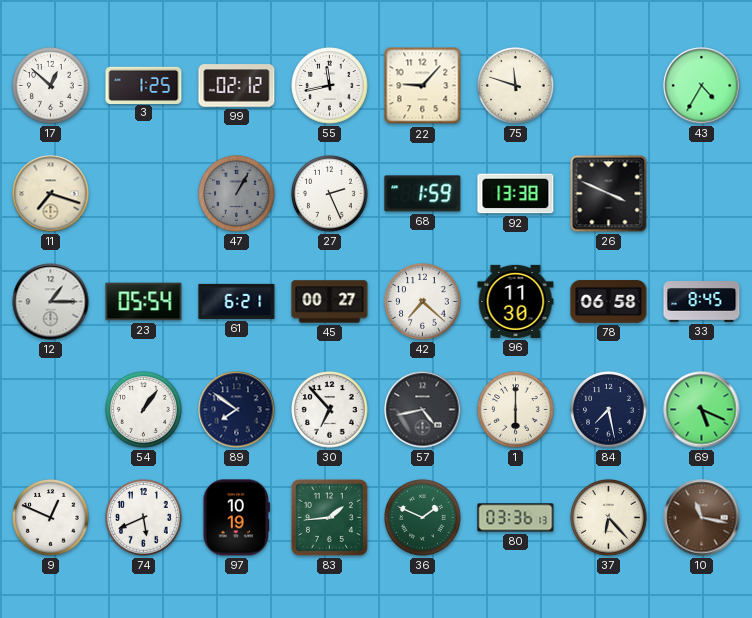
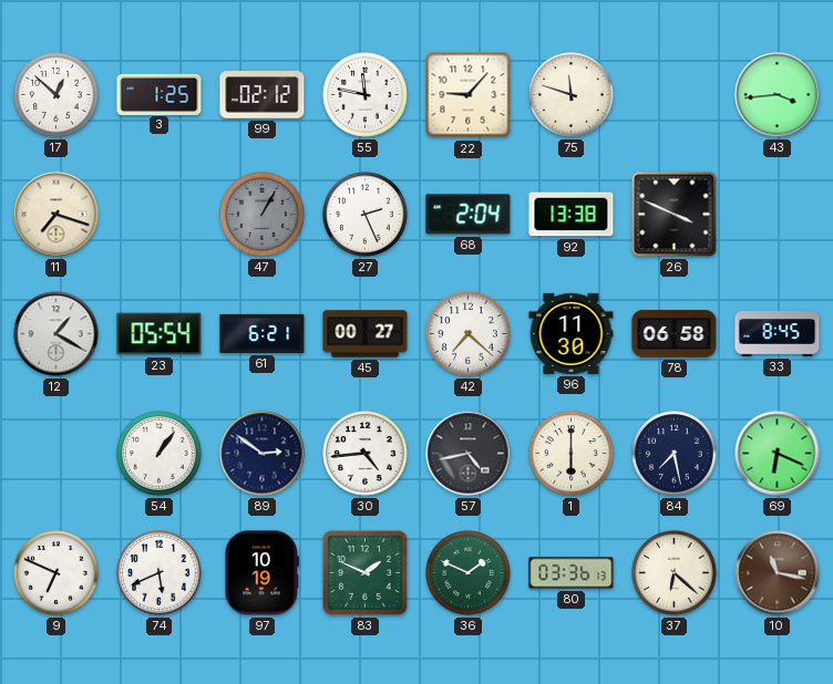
55: 11:43 -> 11:47 (366, 95)
43: 4:35 -> 3:44 (778, 95)
68: 1:59 -> 2:04 (469, 215)
12: 1:15 -> 1:20 (56, 334)
89: 7:51 -> 2:51 (263, 454)
30: 6:53 -> 4:44 (366, 454)
69: 5:19 -> 6:19 (778, 454)
9: 12:49 -> 6:49 (56, 573)
83: 1:44 -> 1:49 (364, 572)
37: 6:23 -> 6:22 (675, 573)
